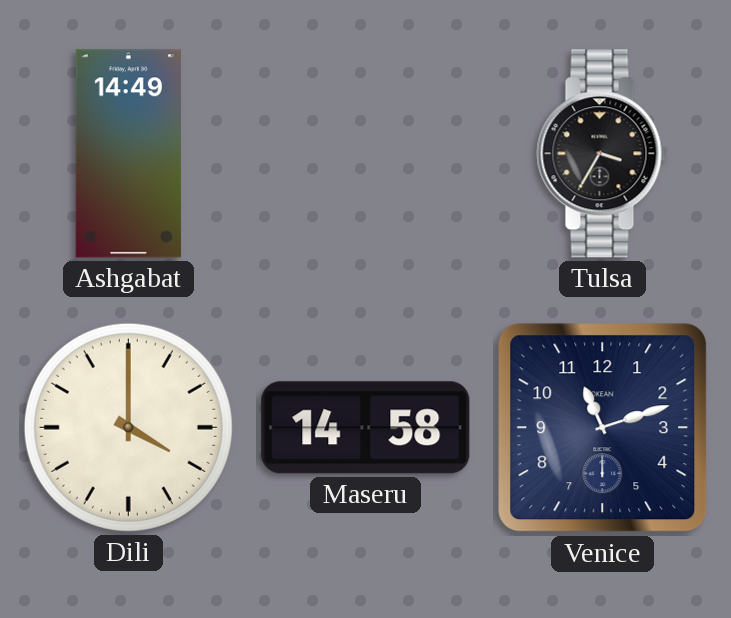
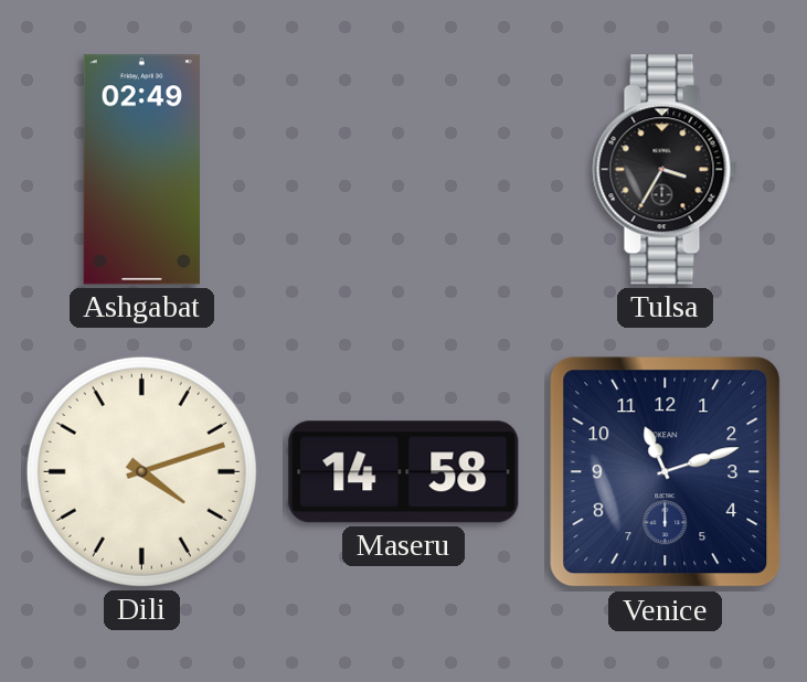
Ashgabat: 14:49 -> 02:49 (141, 170)
Dili: 4:00 -> 4:12 (141, 471)
